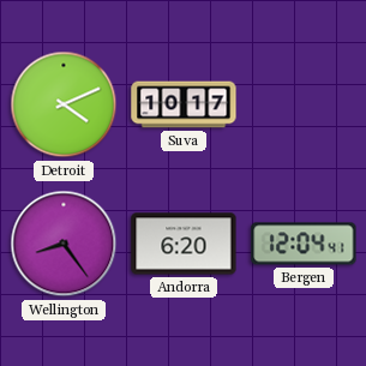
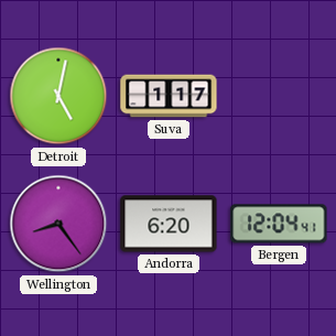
Detroit: 4:11 -> 5:02 (58, 96)
Suva: 10:17 -> 1:17 (169, 96)
